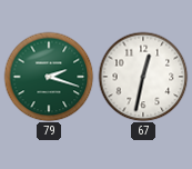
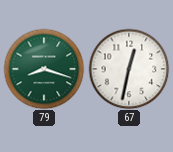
79: 2:18 -> 8:18 (44, 69)
